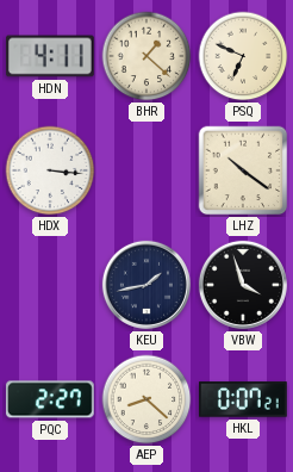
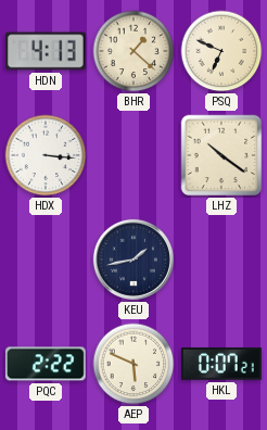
HDN: 4:11 -> 4:13 (47, 51)
VBW: 3:57 -> none (243, 285)
PQC: 2:27 -> 2:22 (46, 364)
AEP: 8:22 -> 5:49 (133, 364)
